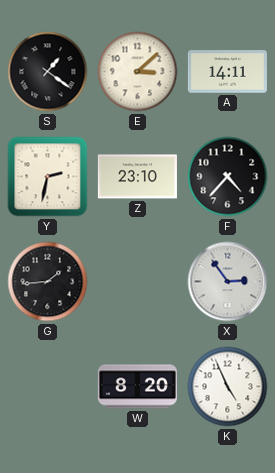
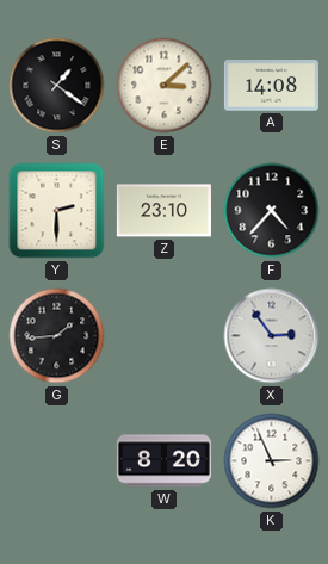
A: 14:11 -> 14:08 (271, 86)
Y: 2:32 -> 2:30 (57, 211)
K: 4:56 -> 2:56 (272, 461)
